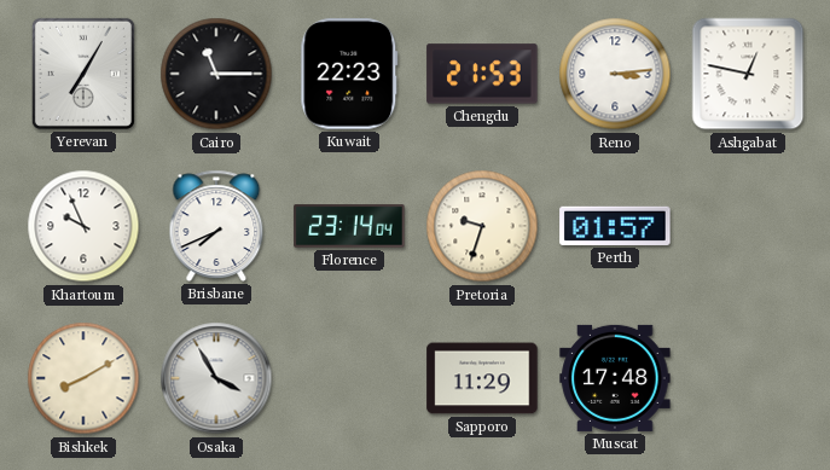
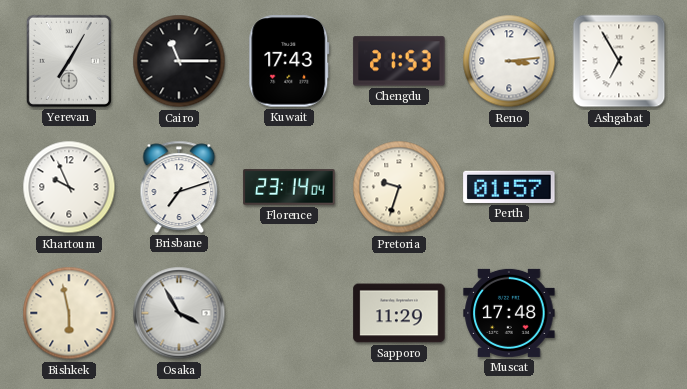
Kuwait: 22:23 -> 17:43 (289, 61)
Ashgabat: 12:47 -> 6:55 (619, 61)
Brisbane: 7:41 -> 7:12 (179, 187)
Bishkek: 8:10 -> 5:58 (69, 313)
